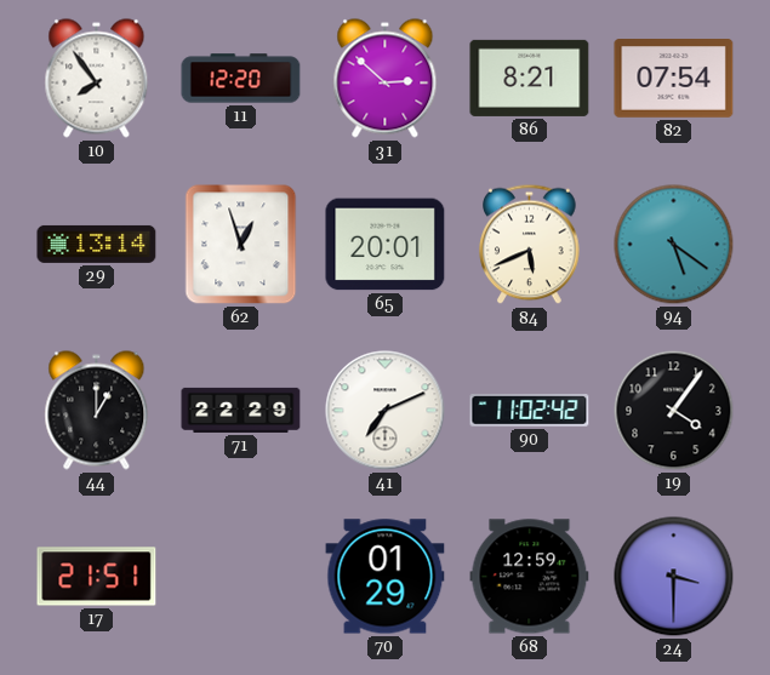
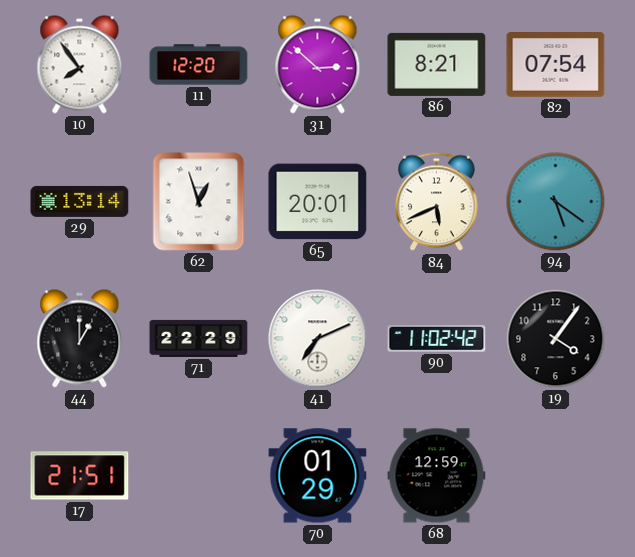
24: 3:30 -> none (674, 577)
